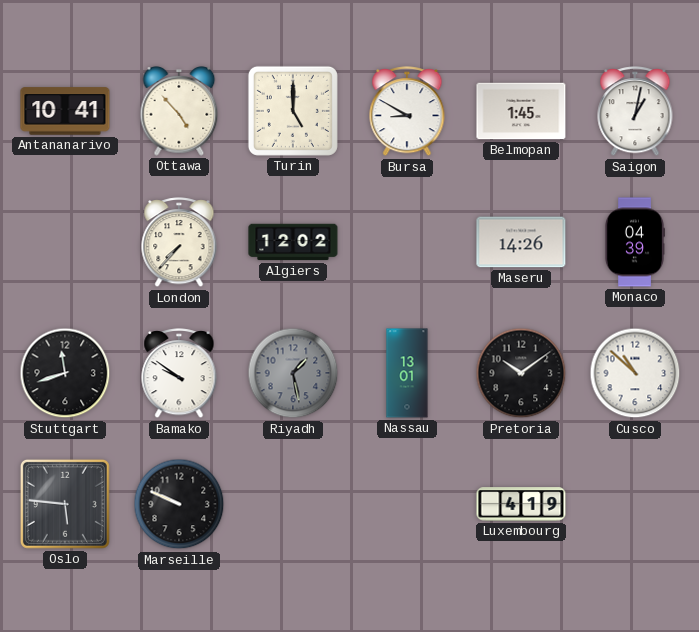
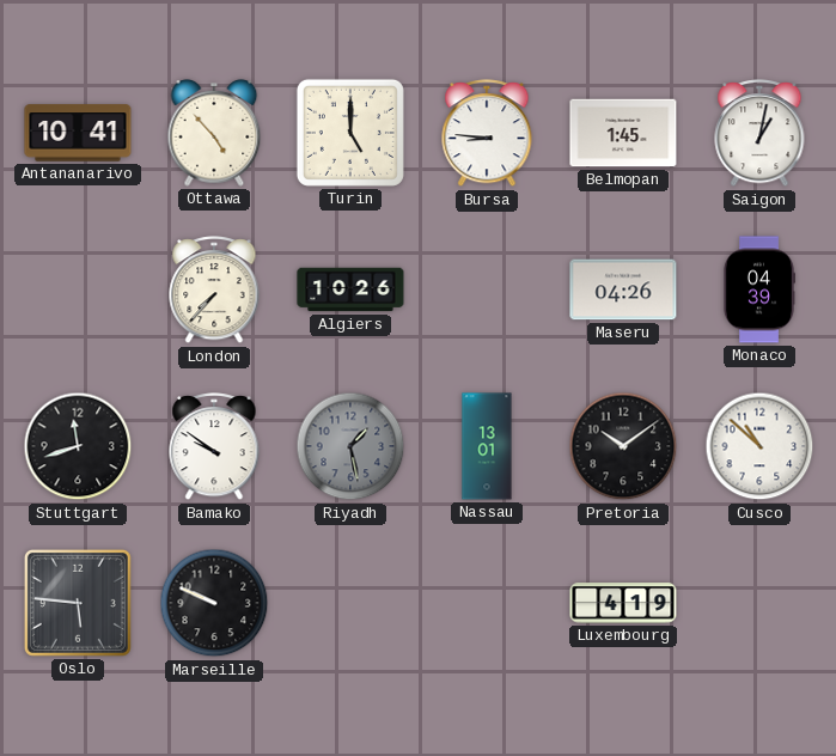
Bursa: 8:50 -> 8:46 (487, 134)
Algiers: 12:02 -> 10:26 (350, 289)
Maseru: 14:26 -> 04:26 (623, 289)
